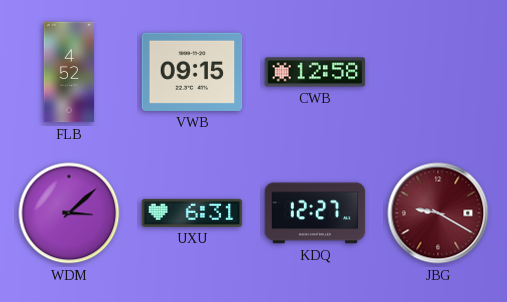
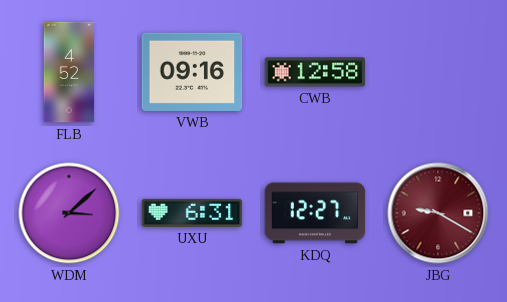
VWB: 09:15 -> 09:16 (192, 72)
